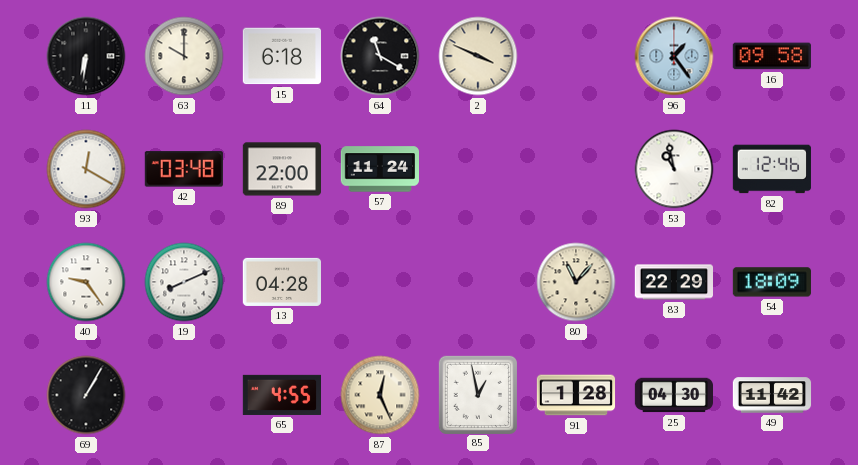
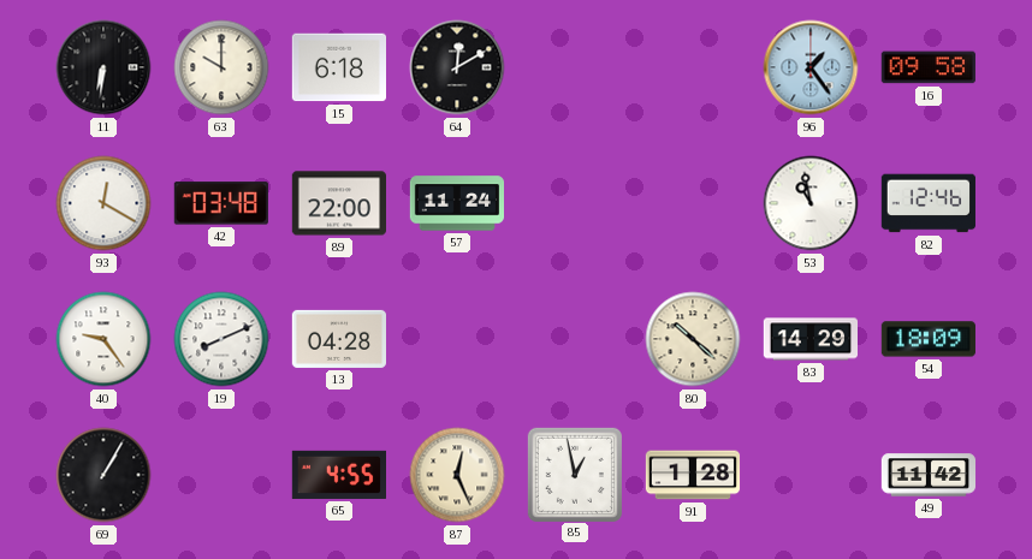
64: 11:20 -> 12:10 (457, 67)
2: 3:49 -> none (478, 56)
80: 11:07 -> 10:22 (693, 339)
83: 22:29 -> 14:29 (809, 339)
25: 04:30 -> none (673, 395)
